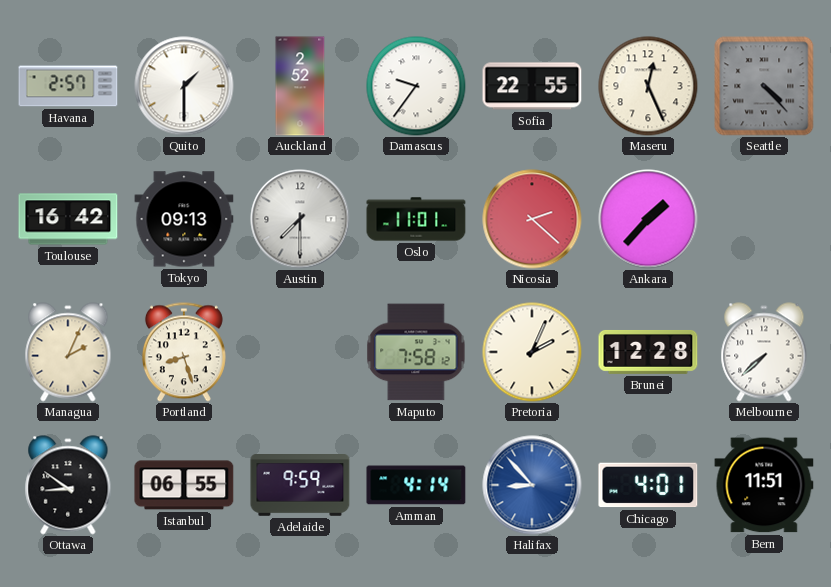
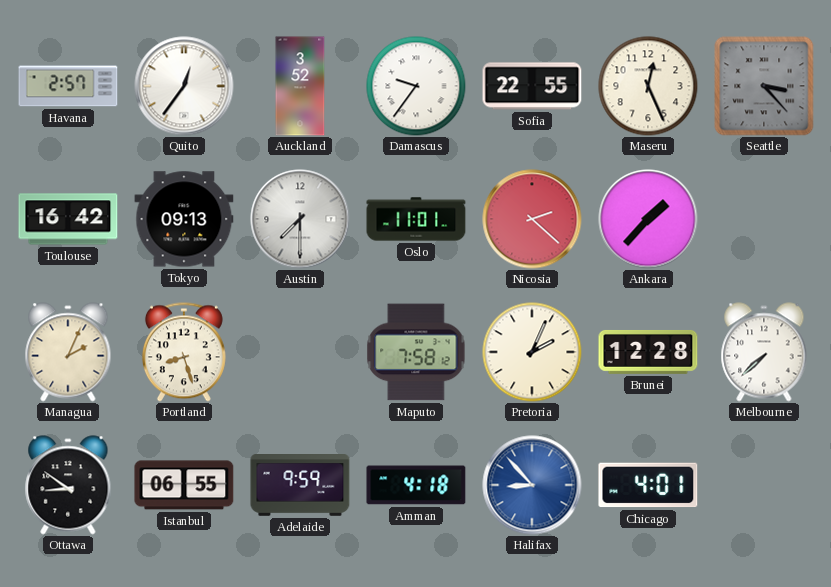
Quito: 1:30 -> 12:36 (184, 86)
Auckland: 2:52 -> 3:52 (300, 86)
Seattle: 4:23 -> 3:23 (764, 86)
Amman: 4:14 -> 4:18 (416, 485)
Bern: 11:51 -> none (764, 485)
